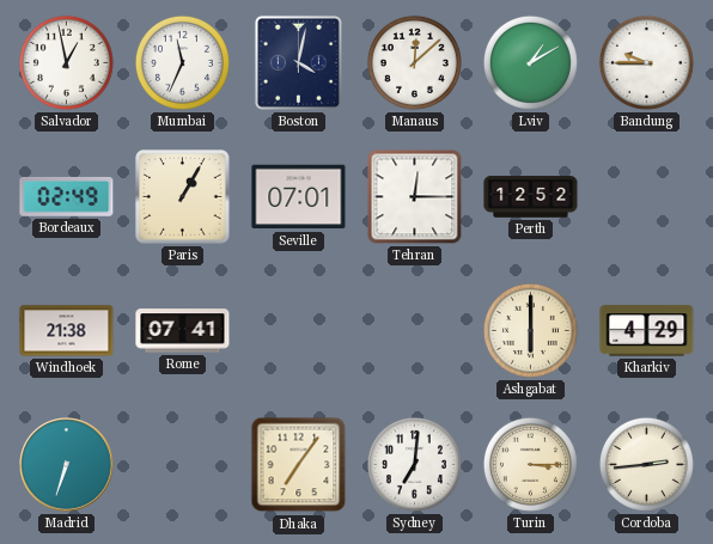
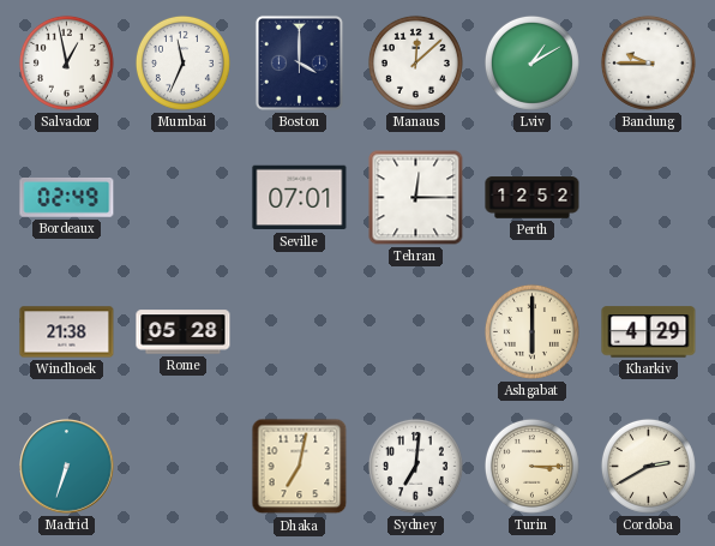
Boston: 4:02 -> 4:00 (299, 62)
Paris: 1:05 -> none (183, 197)
Rome: 07:41 -> 05:28 (184, 332)
Dhaka: 7:06 -> 7:02 (300, 467)
Cordoba: 2:44 -> 2:40 (648, 466)
